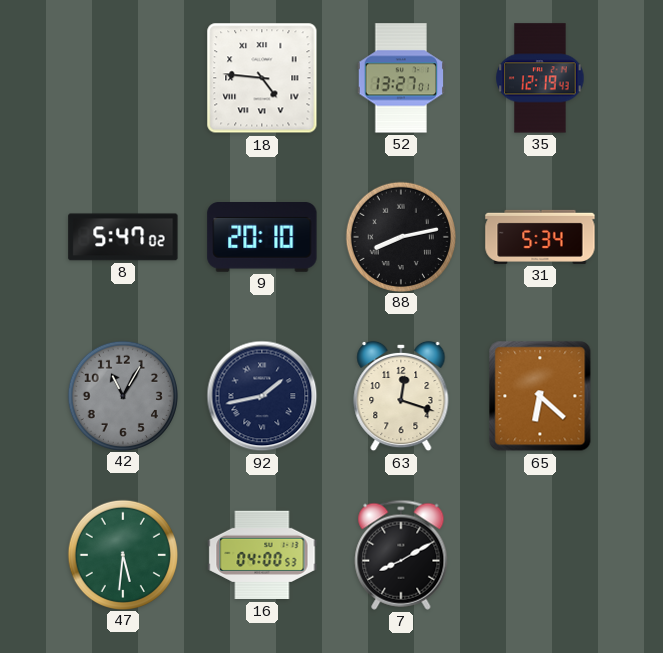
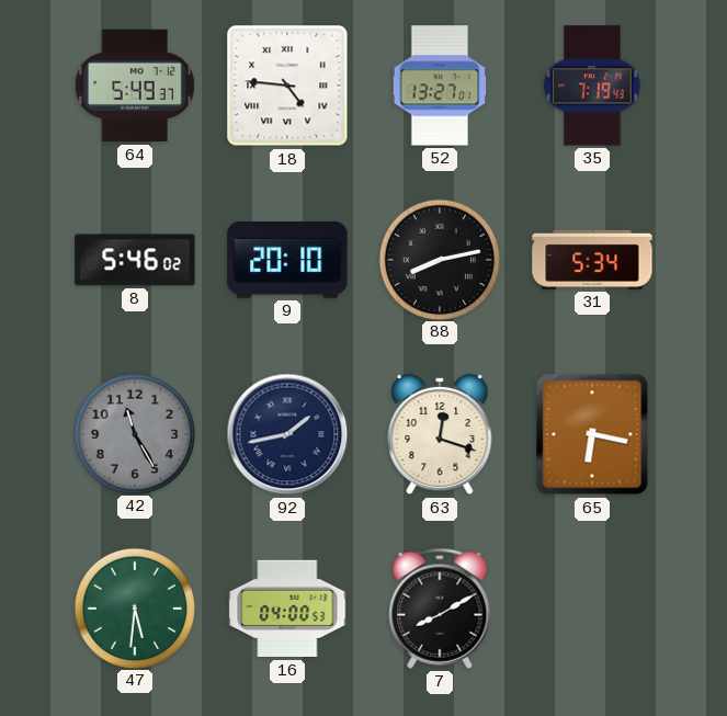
64: none -> 5:49 (136, 86)
35: 12:19 -> 7:19 (592, 86)
8: 5:47 -> 5:46 (135, 260)
42: 11:05 -> 11:25 (134, 433)
65: 6:22 -> 6:17 (592, 434)
